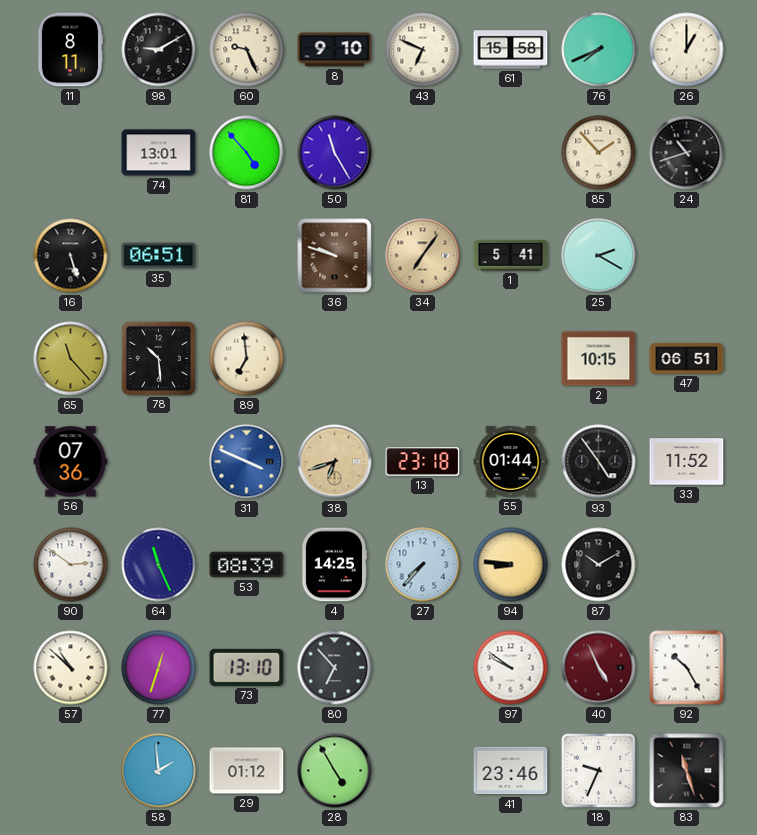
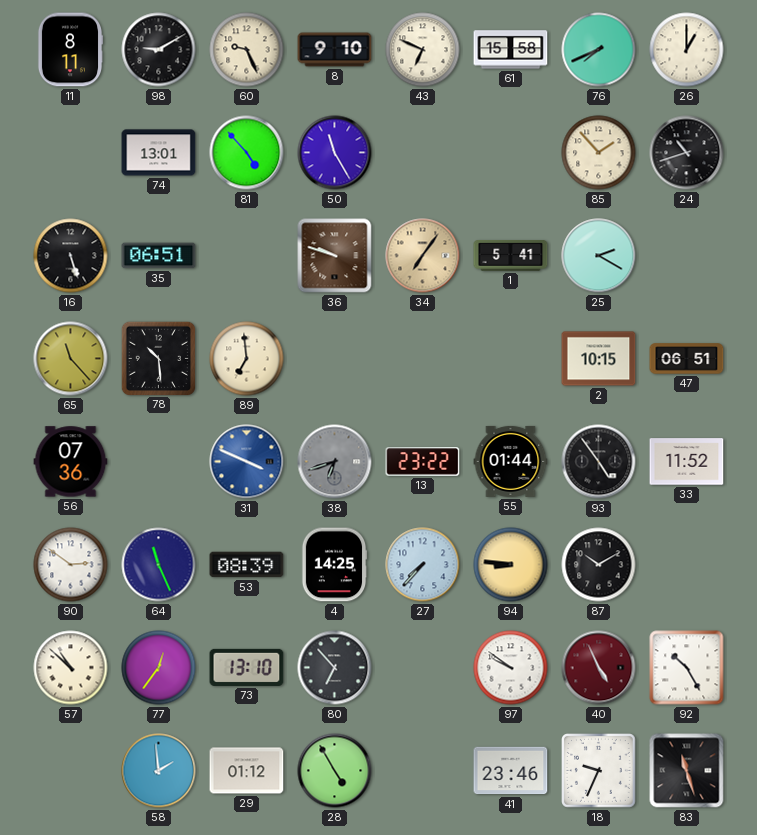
38 dial: champagne -> grey (335, 462)
13: 23:18 -> 23:22 (423, 462)
77: 12:33 -> 12:36 (159, 668)
